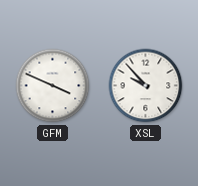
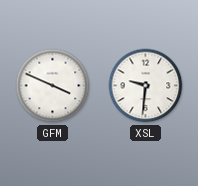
XSL: 9:53 -> 9:31 (146, 86)
